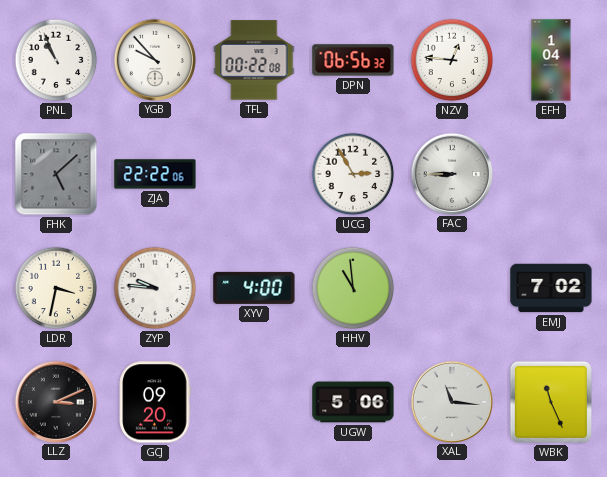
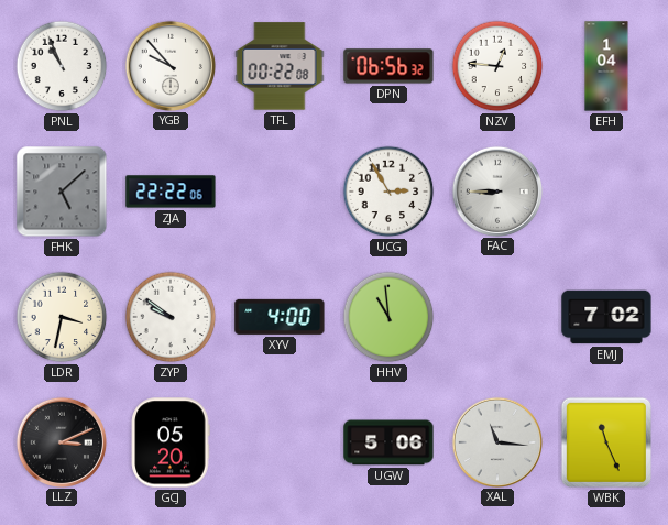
ZYP: 9:46 -> 9:51 (171, 317)
GCJ: 09:20 -> 05:20 (171, 442)
